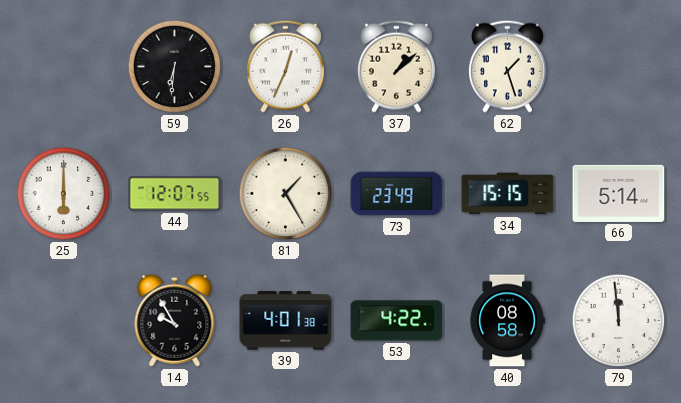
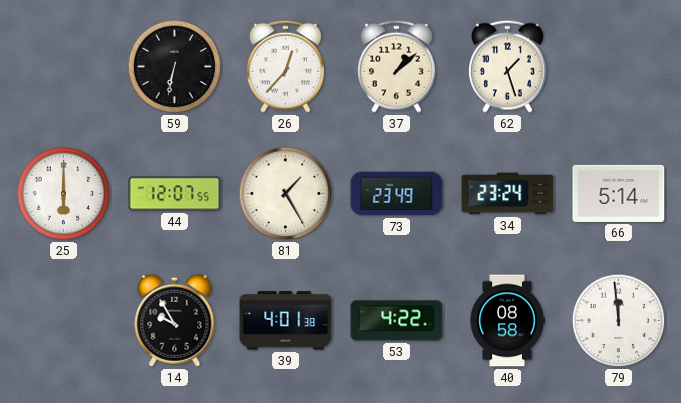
59: 6:31 -> 6:32 (175, 67)
26: 12:34 -> 12:37 (285, 66)
34: 15:15 -> 23:24 (508, 194)
